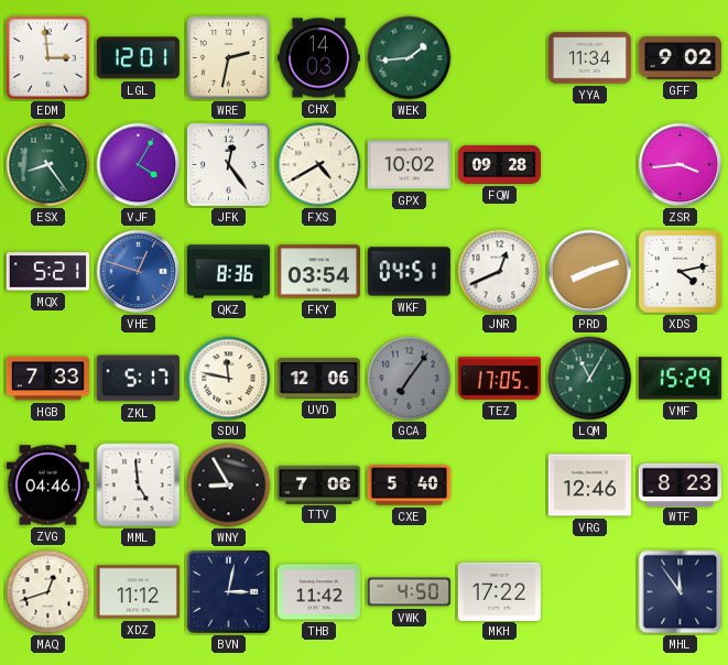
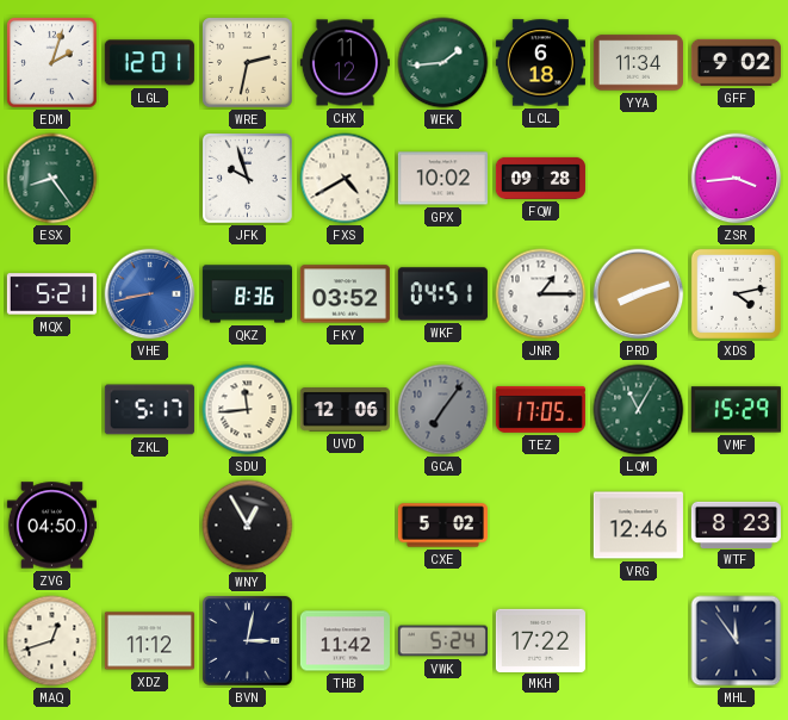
EDM: 2:59 -> 2:03 (52, 63)
CHX: 14:03 -> 11:12 (345, 63)
LCL: none -> 6:18 (540, 63)
VJF: 4:05 -> none (139, 165)
JFK: 12:24 -> 9:57 (247, 178)
VHE: 12:48 -> 8:43 (150, 294)
FKY: 03:54 -> 03:52 (345, 294)
JNR: 12:41 -> 1:15 (541, 294)
HGB: 7:33 -> none (47, 379)
SDU: 11:47 -> 11:44 (248, 410)
ZVG: 04:46 -> 04:50 (51, 526)
MML: 4:59 -> none (139, 486)
WNY: 8:55 -> 12:55 (248, 526)
TTV: 7:06 -> none (318, 484)
CXE: 5:40 -> 5:02 (442, 526)
VWK: 4:50 -> 5:24 (442, 641)
